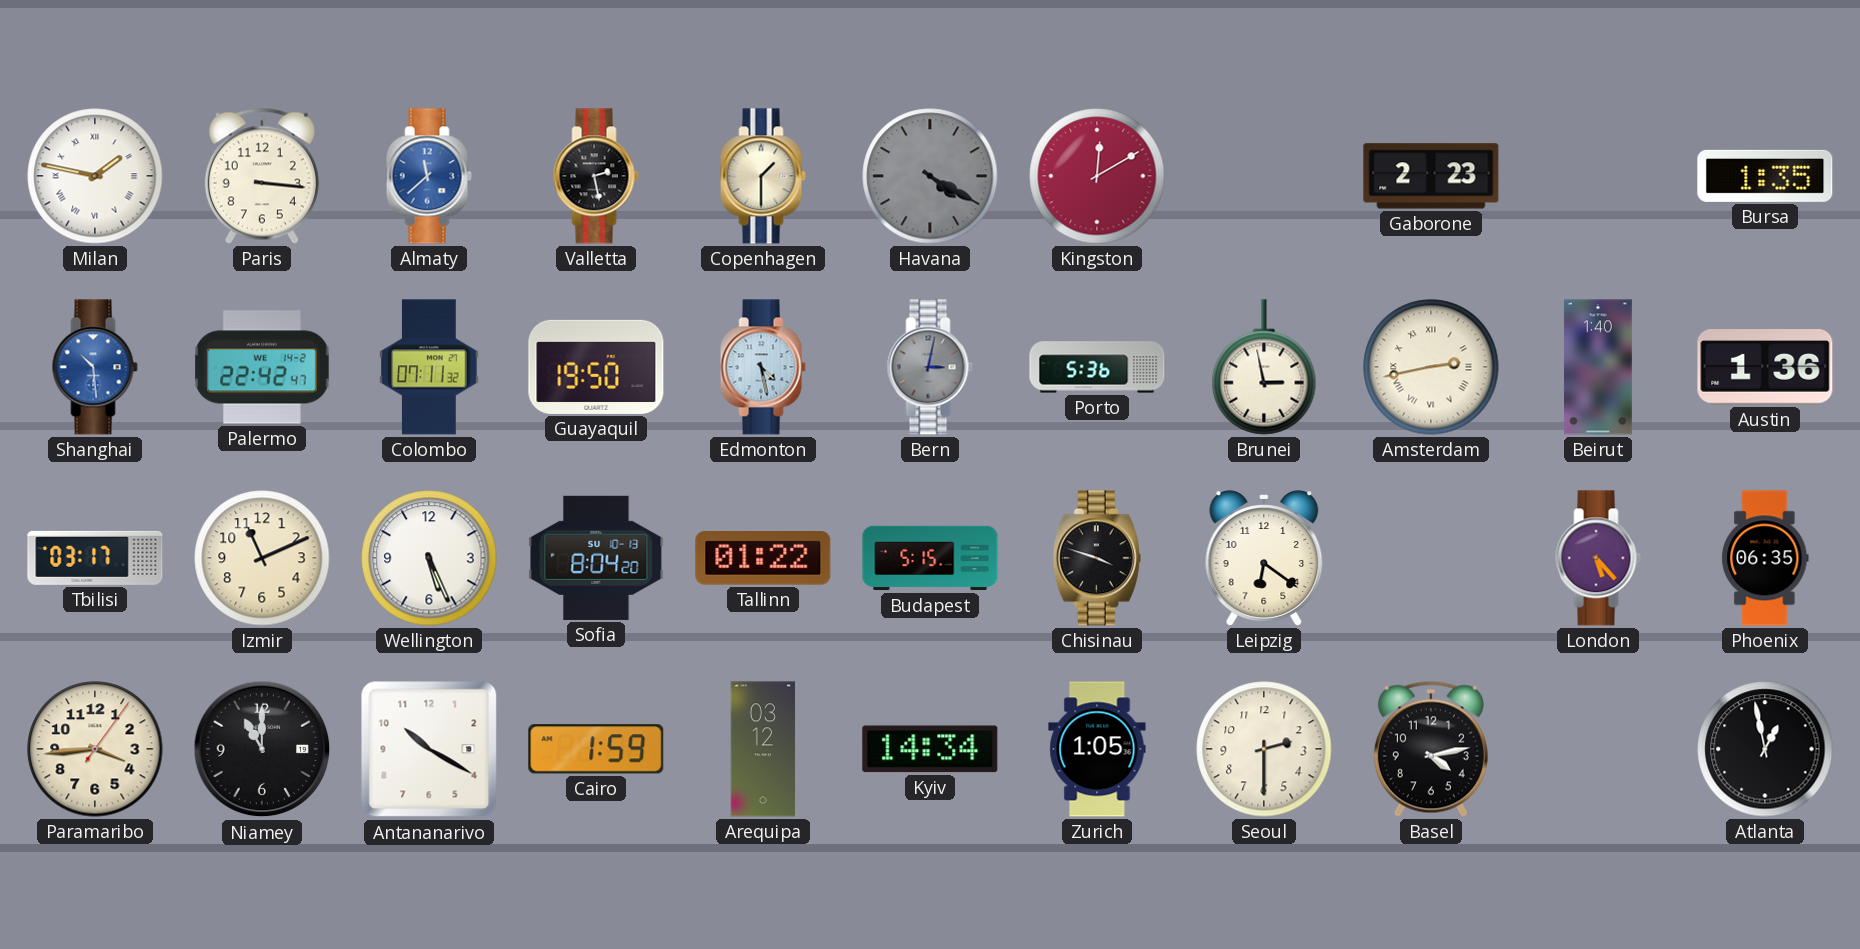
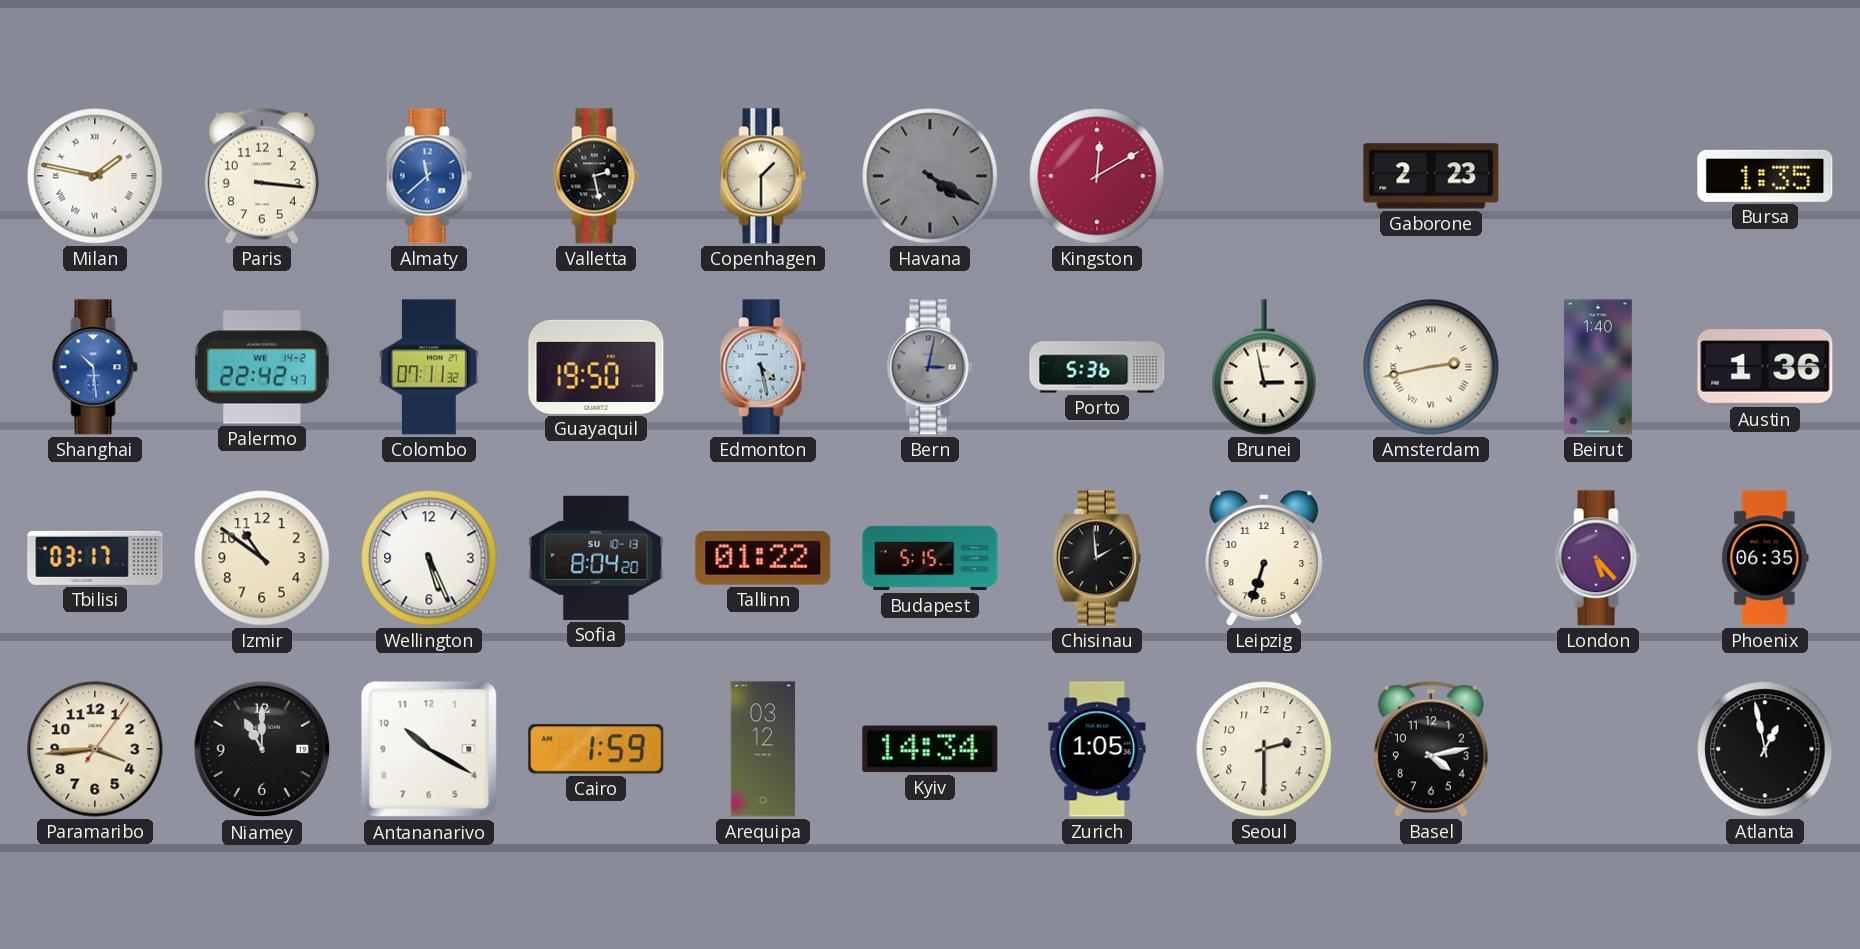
Izmir: 11:11 -> 10:51 (262, 558)
Chisinau: 3:48 -> 1:59 (1097, 558)
Leipzig: 6:21 -> 6:33 (1264, 558)
